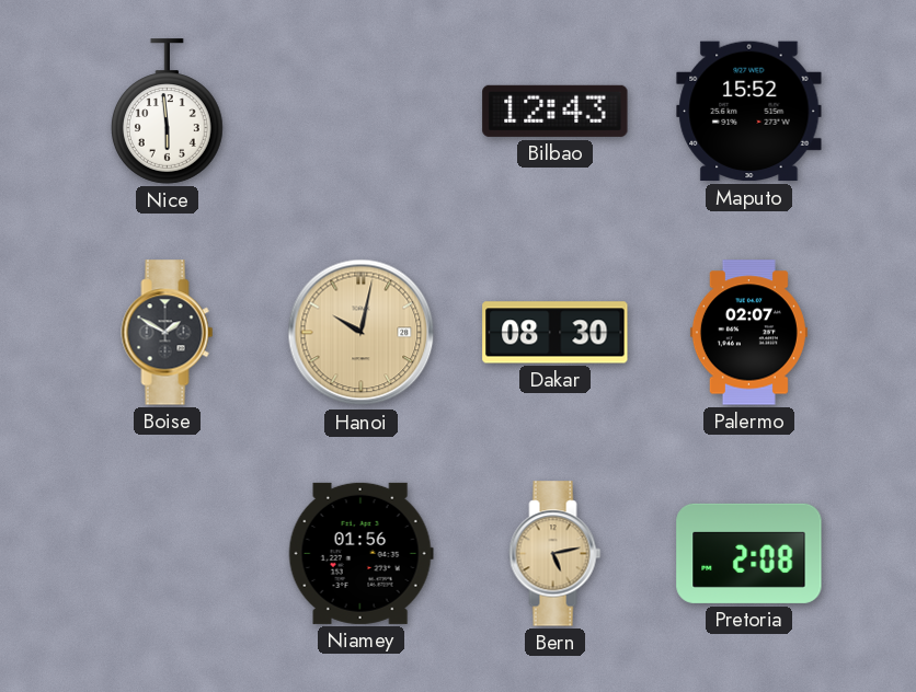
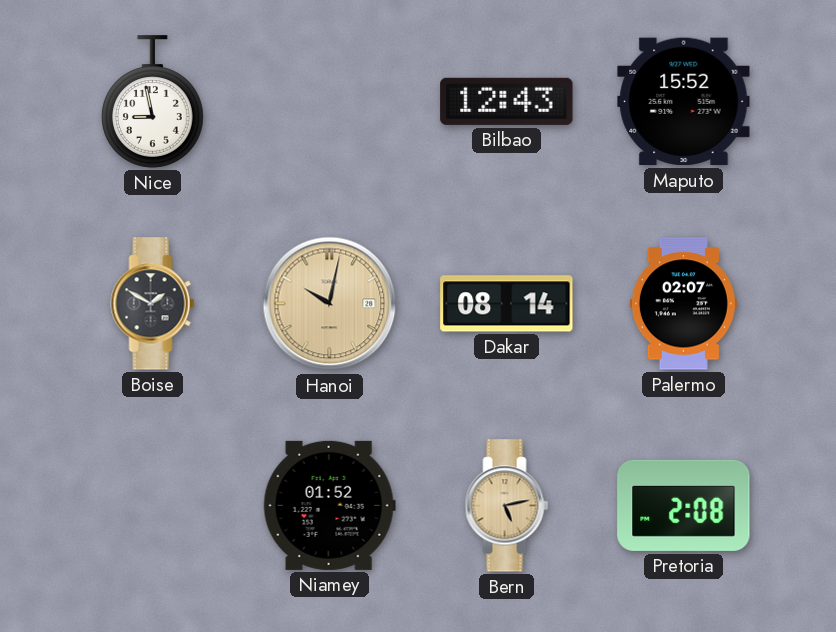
Nice: 5:59 -> 8:58 (153, 102)
Dakar: 08:30 -> 08:14 (507, 304)
Niamey: 01:56 -> 01:52 (329, 505)
